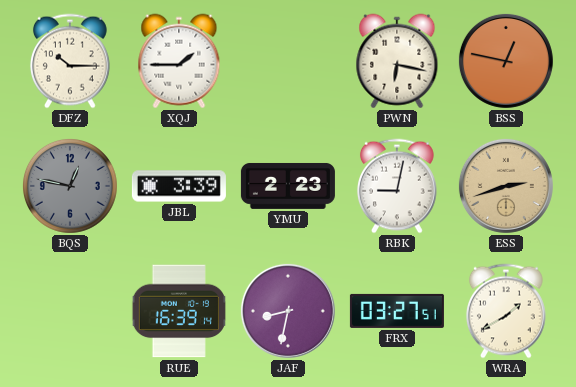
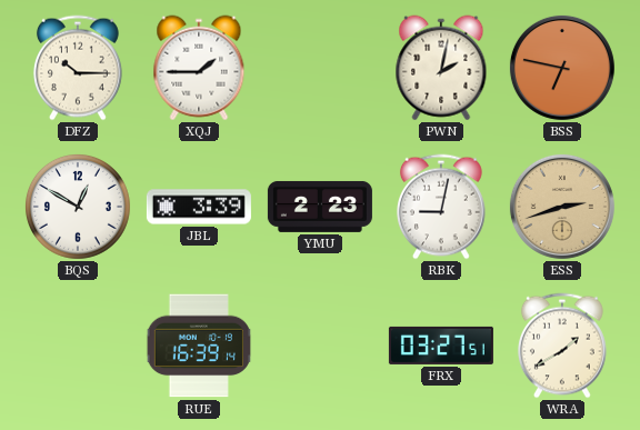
PWN: 6:17 -> 2:02 (441, 68)
BSS: 12:47 -> 6:47 (562, 68)
BQS: 12:47 -> 12:50 (78, 207)
BQS dial: grey -> white (78, 207)
JAF: 8:32 -> none (288, 311)
